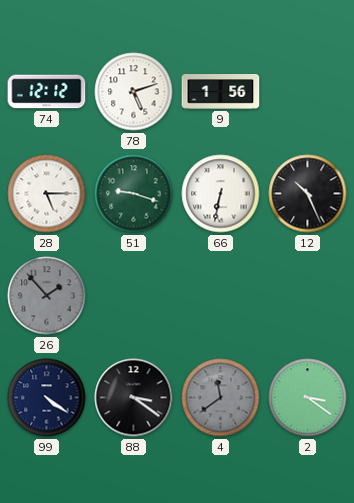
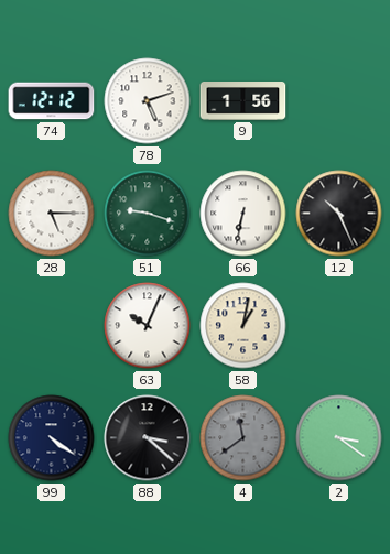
26: 1:53 -> none (47, 296)
63: none -> 10:04 (148, 326)
58: none -> 1:02 (243, 326)
88: 3:21 -> 3:22 (148, 438)
